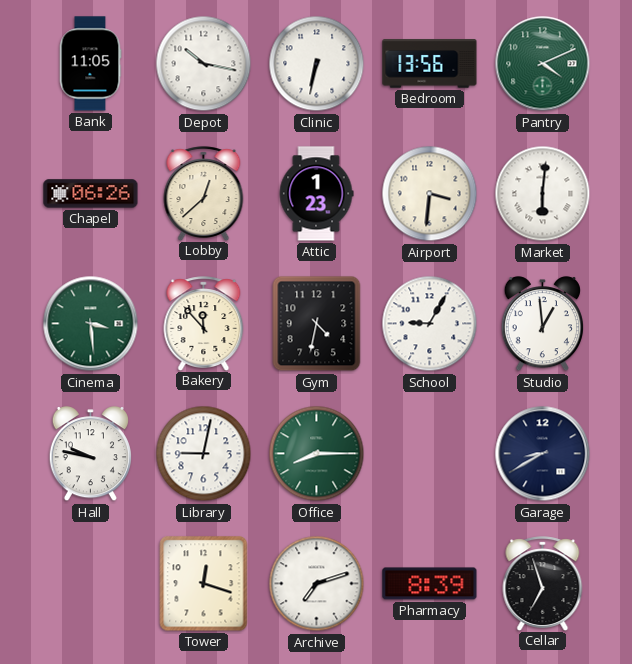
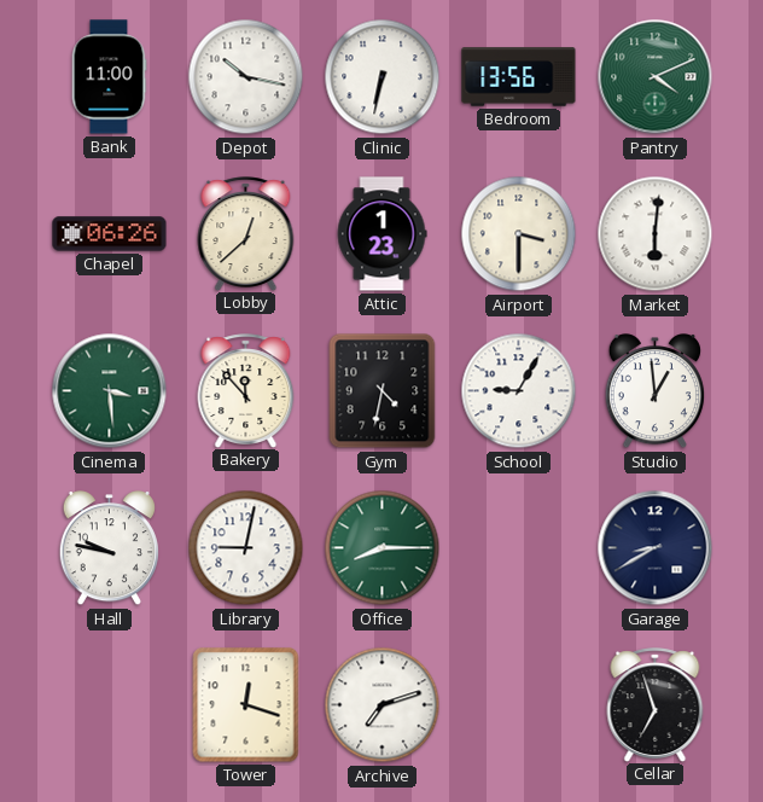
Bank: 11:05 -> 11:00 (109, 77)
Airport: 3:31 -> 3:30 (519, 234)
Pharmacy: 8:39 -> none (430, 584)
